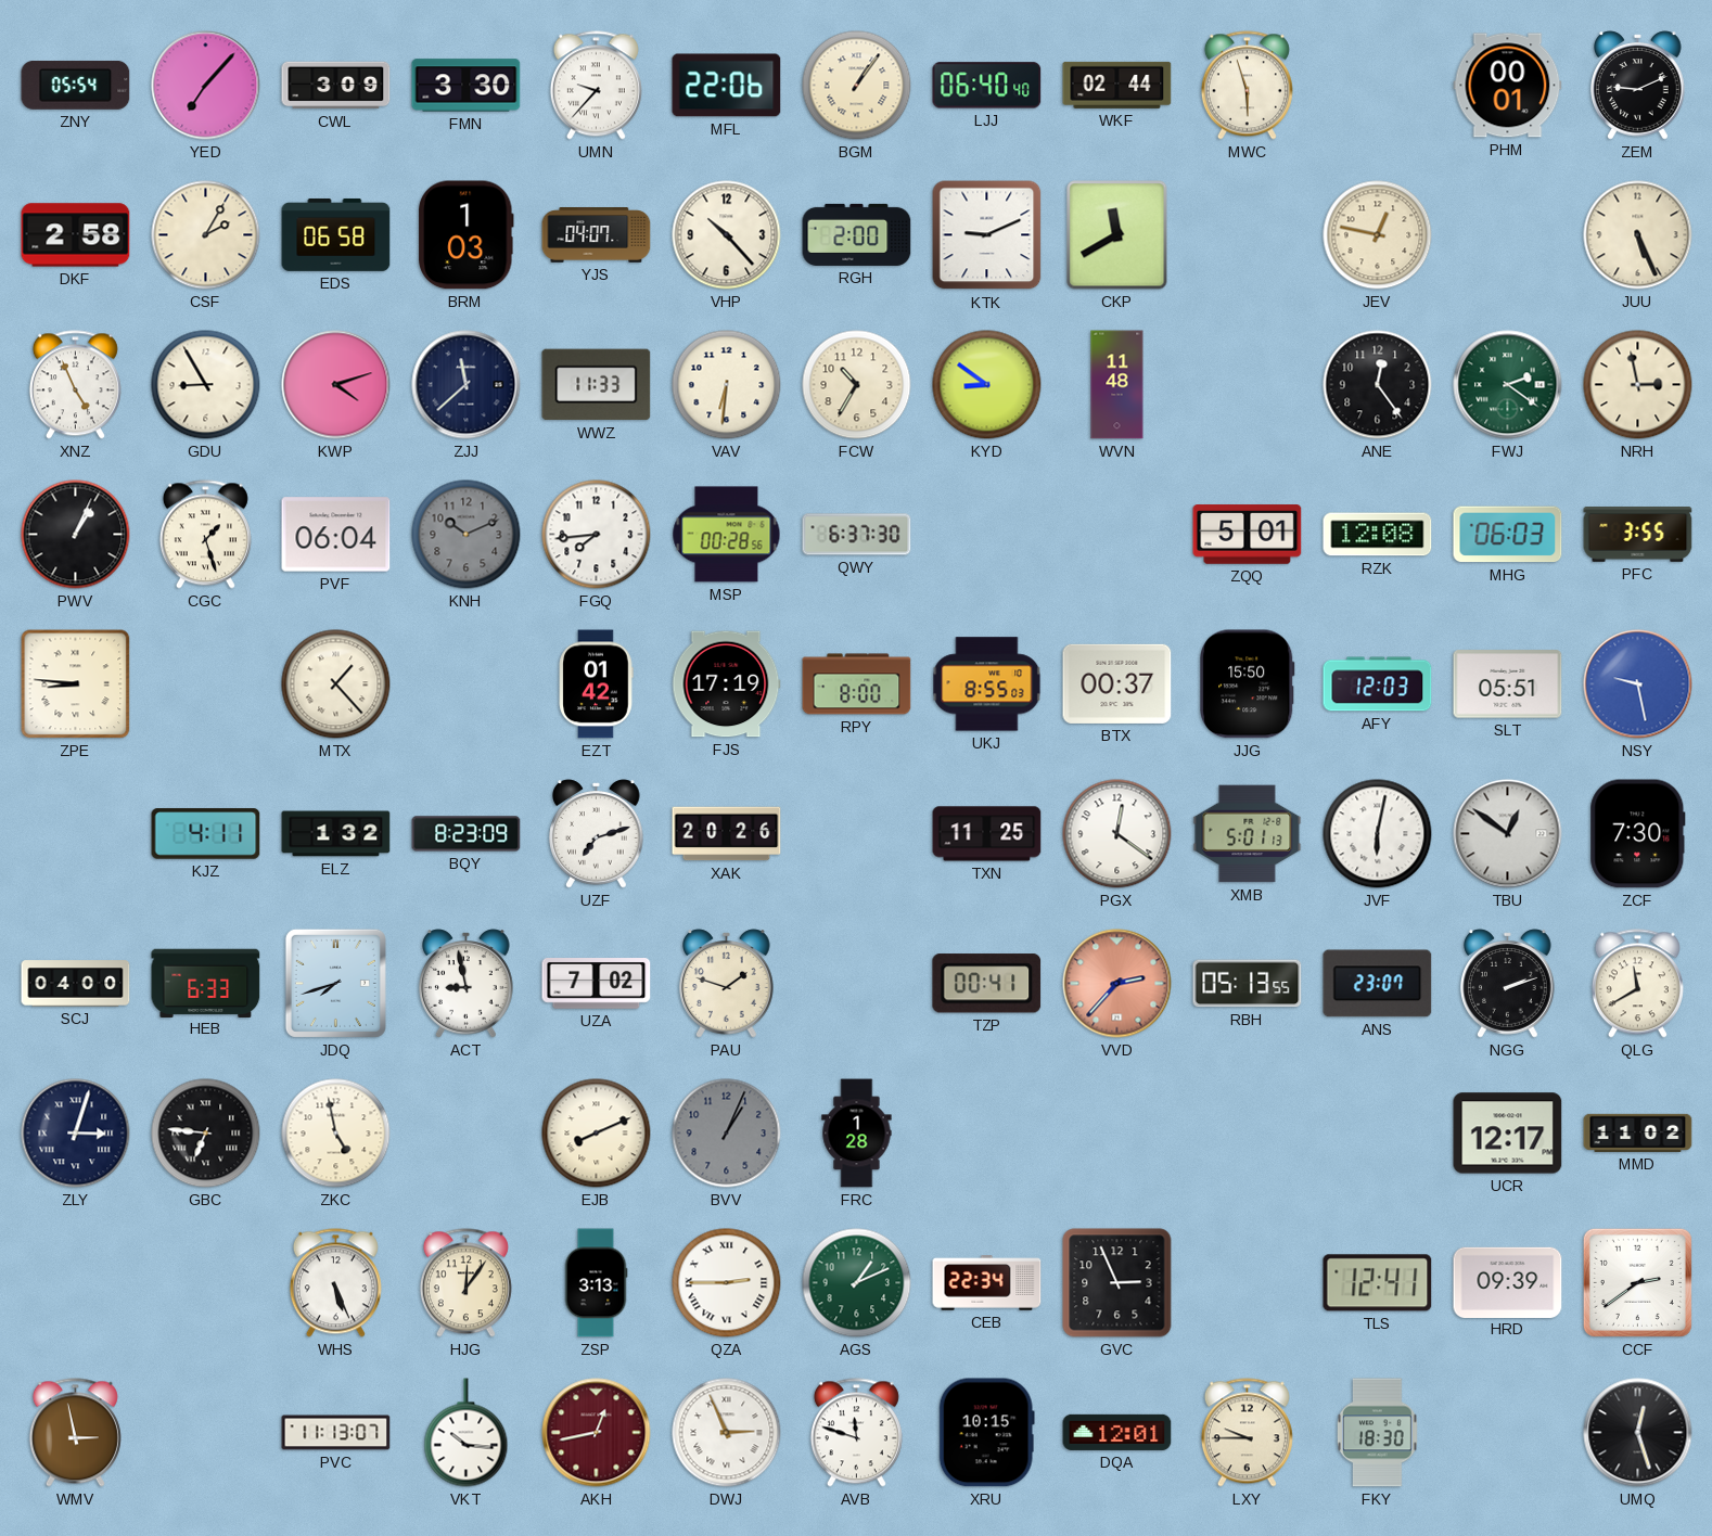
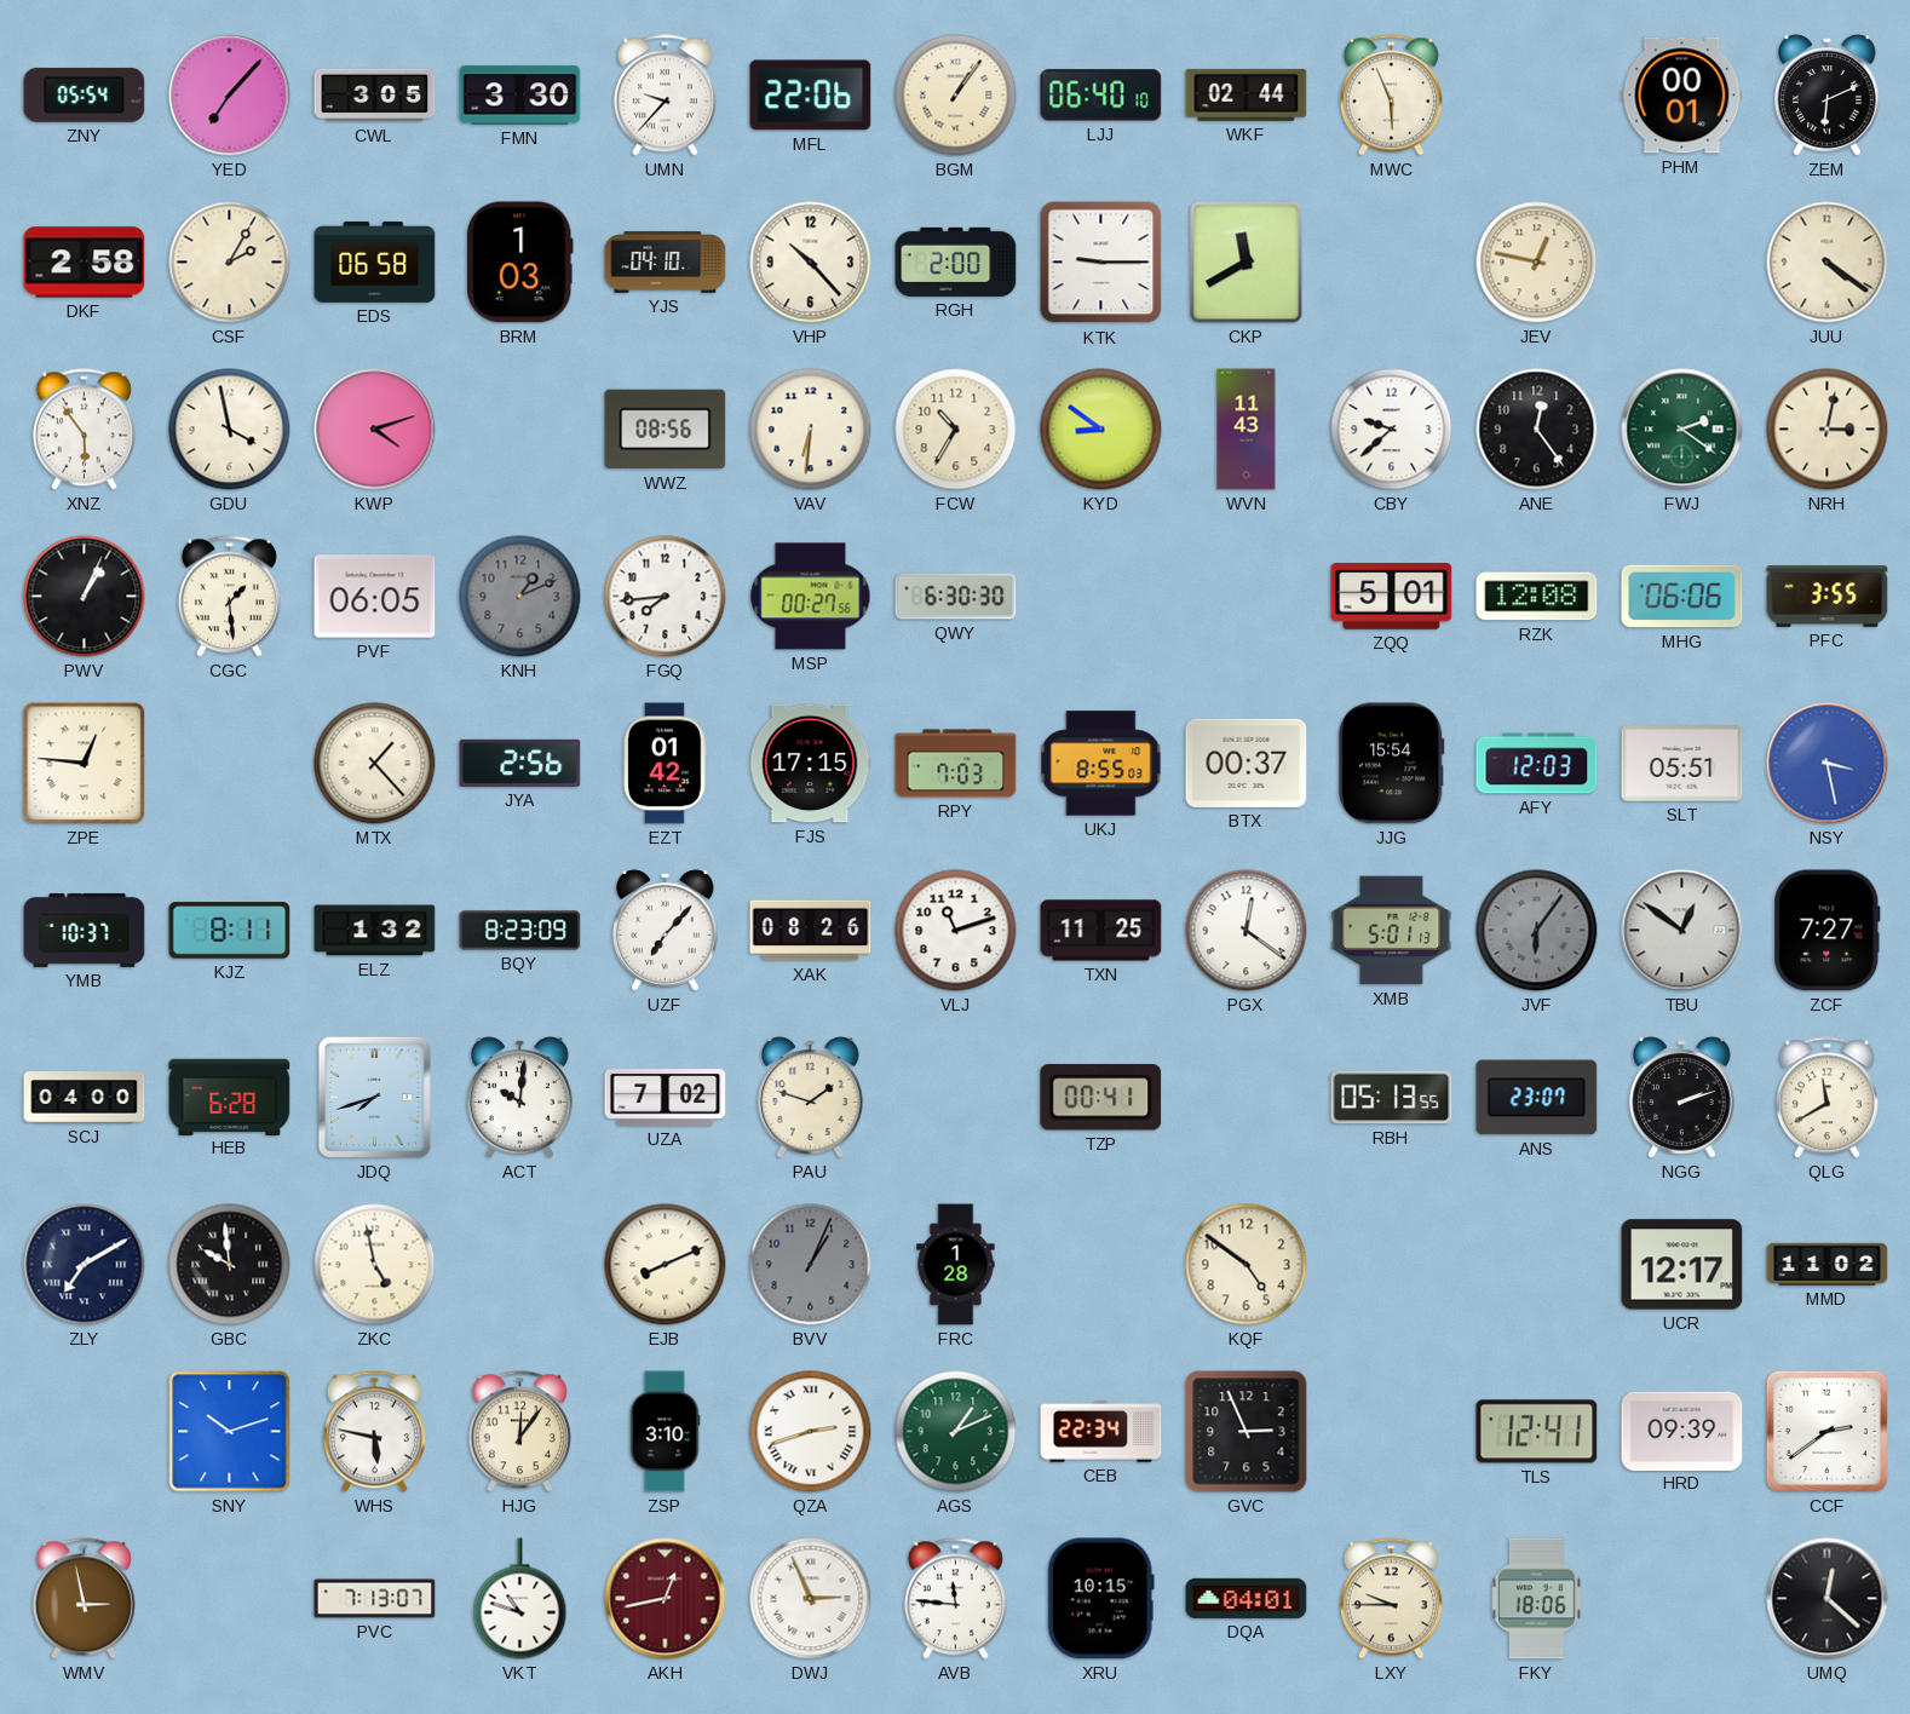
CWL: 3:09 -> 3:05 (375, 96)
LJJ: 06:40:40 -> 06:40:10 (1101, 96)
MWC: 5:57 -> 5:56 (1391, 96)
ZEM: 9:11 -> 6:11 (1828, 96)
YJS: 04:07 -> 04:10 (666, 263)
KTK: 9:11 -> 9:15 (1101, 263)
JUU: 5:26 -> 4:21 (1828, 263)
XNZ: 4:56 -> 5:54 (84, 430)
GDU: 8:55 -> 3:58 (230, 430)
ZJJ: 11:38 -> none (467, 385)
WWZ: 11:33 -> 08:56 (666, 430)
WVN: 11:48 -> 11:43 (1247, 430)
CBY: none -> 9:38 (1392, 430)
NRH: 2:58 -> 3:02 (1828, 430)
CGC: 1:27 -> 1:29 (229, 597)
PVF: 06:04 -> 06:05 (375, 597)
KNH: 10:11 -> 1:11 (520, 597)
MSP: 00:28 -> 00:27 (811, 597)
QWY: 6:37 -> 6:30 (956, 597)
MHG: 06:03 -> 06:06 (1682, 597)
ZPE: 8:46 -> 12:46 (85, 764)
JYA: none -> 2:56 (520, 763)
FJS: 17:19 -> 17:15 (811, 764)
RPY: 8:00 -> 7:03 (956, 764)
JJG: 15:50 -> 15:54 (1392, 764)
NSY: 9:28 -> 3:28 (1828, 764)
YMB: none -> 10:37 (85, 930)
KJZ: 4:11 -> 8:11 (230, 931)
UZF: 7:12 -> 7:07 (666, 931)
XAK: 20:26 -> 08:26 (811, 931)
VLJ: none -> 11:12 (956, 931)
JVF: 6:02 -> 6:06 (1537, 931)
JVF dial: white -> grey (1537, 931)
ZCF: 7:30 -> 7:27 (1828, 931)
HEB: 6:33 -> 6:28 (230, 1097)
ACT: 8:58 -> 10:01 (520, 1098)
VVD: 2:37 -> none (1117, 984)
ZLY: 3:03 -> 7:10 (85, 1265)
GBC: 6:46 -> 9:59 (230, 1265)
KQF: none -> 4:51 (1247, 1265)
SNY: none -> 10:12 (230, 1432)
WHS: 5:26 -> 5:47 (374, 1432)
ZSP: 3:13 -> 3:10 (665, 1432)
QZA: 2:45 -> 2:42 (811, 1432)
PVC: 11:13 -> 7:13 (375, 1599)
VKT: 10:16 -> 10:48 (520, 1599)
AVB: 11:48 -> 11:46 (955, 1599)
DQA: 12:01 -> 04:01 (1247, 1598)
FKY: 18:30 -> 18:06 (1536, 1599)
UMQ: 12:27 -> 12:22 (1828, 1599)
